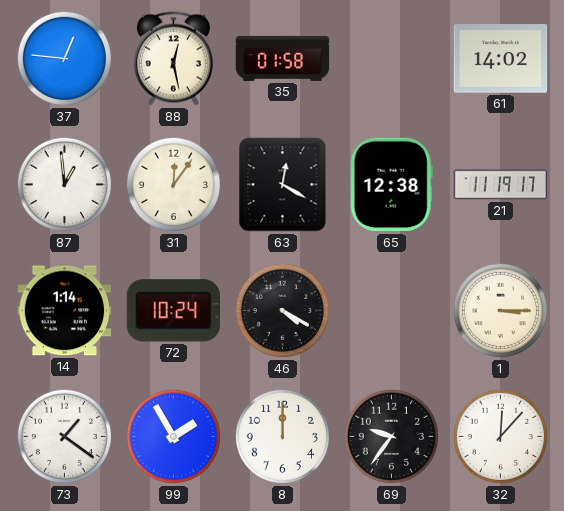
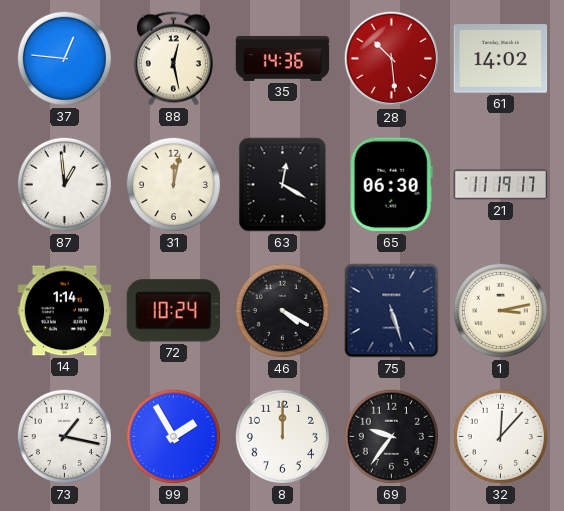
35: 01:58 -> 14:36 (283, 58)
28: none -> 10:29 (392, 59)
31: 12:06 -> 12:02 (173, 184)
65: 12:38 -> 06:30 (391, 185)
75: none -> 5:27 (392, 311)
1: 3:15 -> 3:13 (500, 310)
73: 1:21 -> 1:17 (64, 436)
